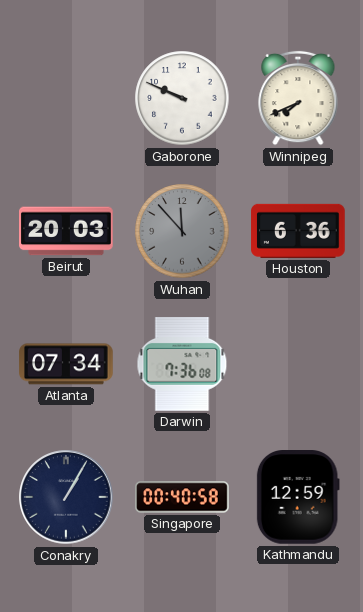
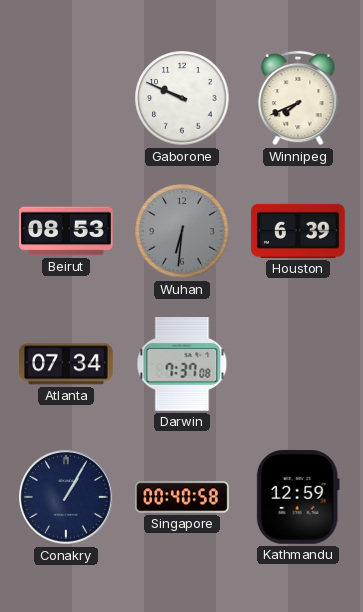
Beirut: 20:03 -> 08:53 (66, 231)
Wuhan: 11:53 -> 6:31 (182, 231)
Houston: 6:36 -> 6:39 (298, 231)
Darwin: 7:36 -> 7:37 (182, 365)
